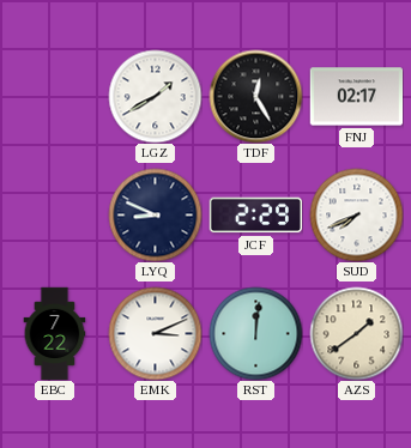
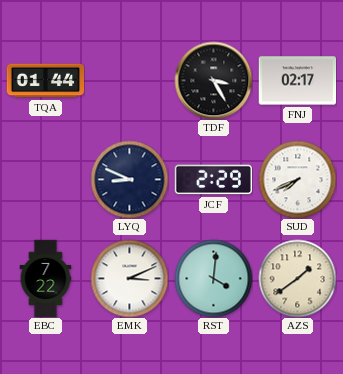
TQA: none -> 01:44 (45, 81)
LGZ: 1:40 -> none (155, 96)
TDF: 12:25 -> 3:25 (213, 80)
RST: 12:01 -> 4:01 (213, 278)
